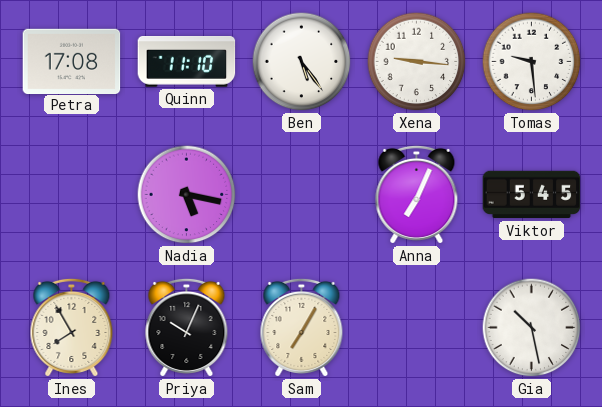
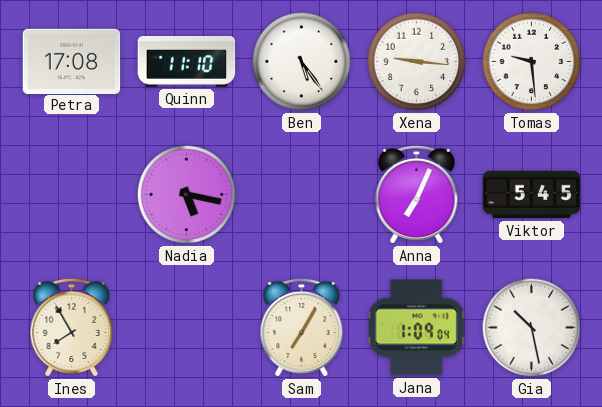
Priya: 10:04 -> none (187, 327)
Jana: none -> 1:09 (417, 328)
